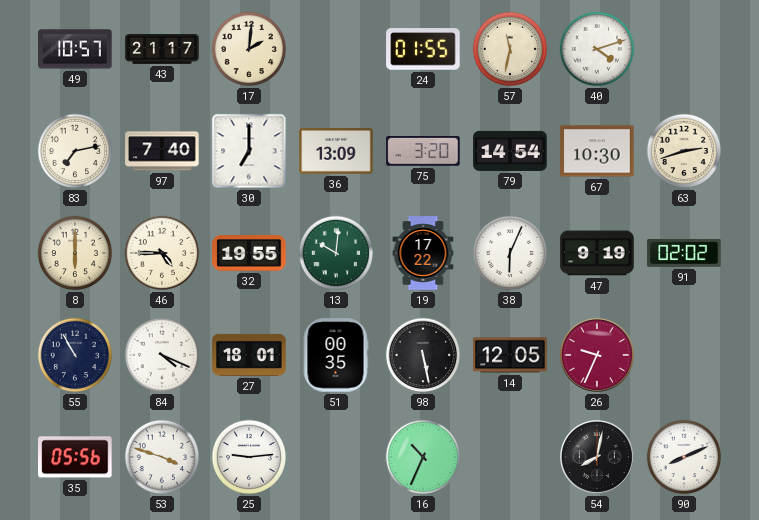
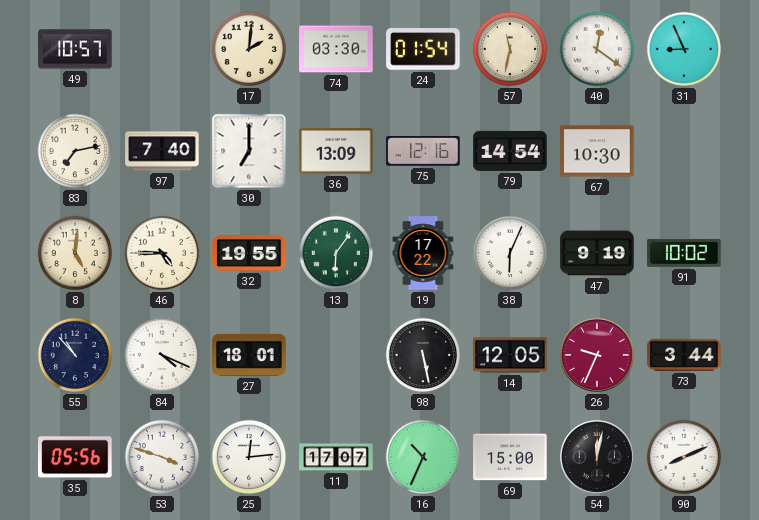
43: 21:17 -> none (162, 50)
74: none -> 03:30 (336, 49)
24: 01:55 -> 01:54 (423, 49)
40: 4:12 -> 12:21 (597, 49)
31: none -> 8:56 (684, 49)
75: 3:20 -> 12:16 (423, 152)
63: 2:42 -> none (684, 151)
8: 6:00 -> 5:01 (75, 253)
13: 10:01 -> 6:06 (336, 253)
91: 02:02 -> 10:02 (684, 253)
55: 10:55 -> 10:53 (75, 355)
51: 00:35 -> none (336, 355)
73: none -> 3:44 (684, 355)
25: 9:14 -> 12:14 (249, 457)
11: none -> 17:07 (336, 457)
69: none -> 15:00 (510, 457)
54: 8:02 -> 12:02 (597, 457)
